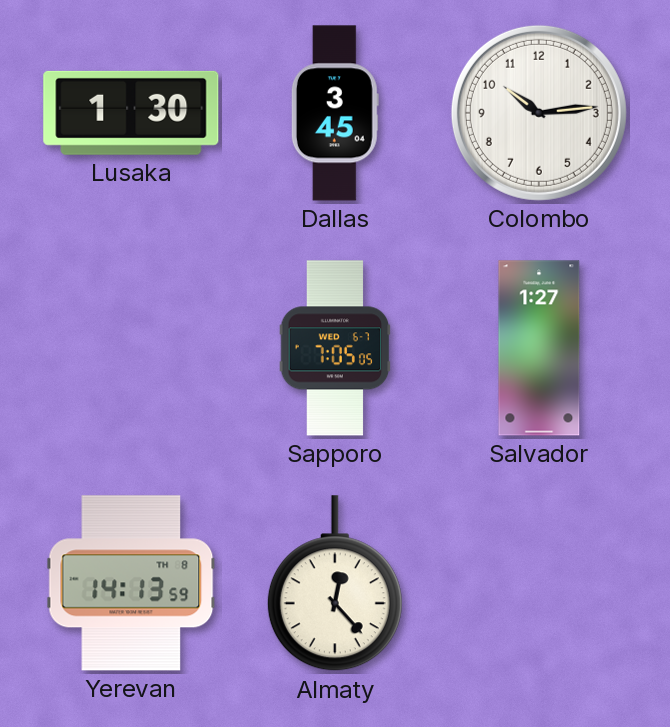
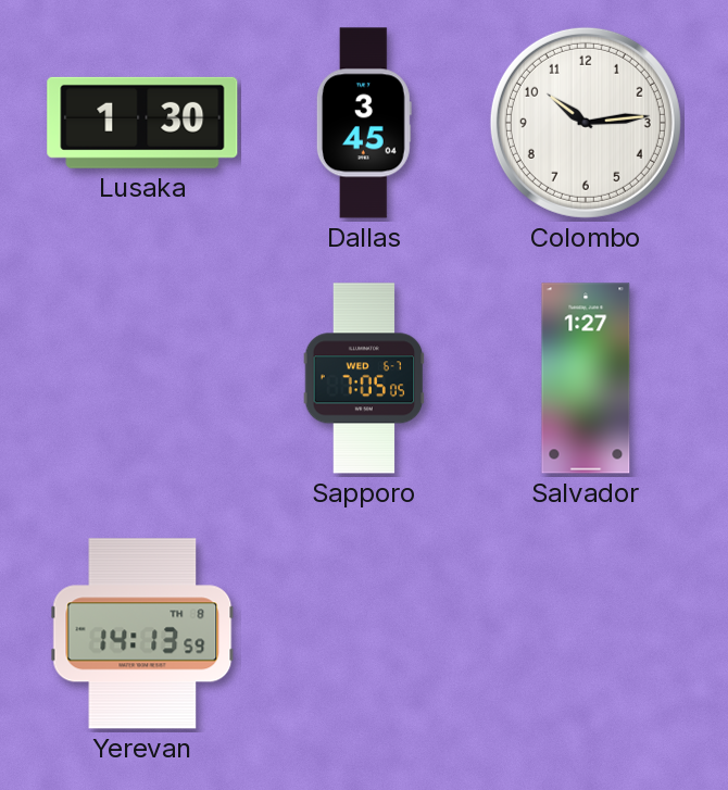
Almaty: 12:23 -> none (335, 584)
